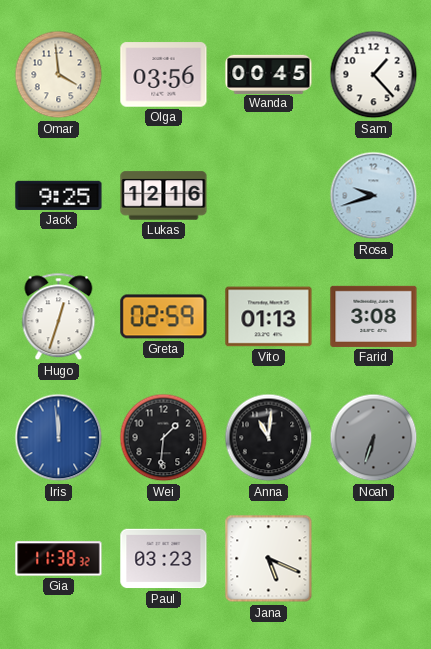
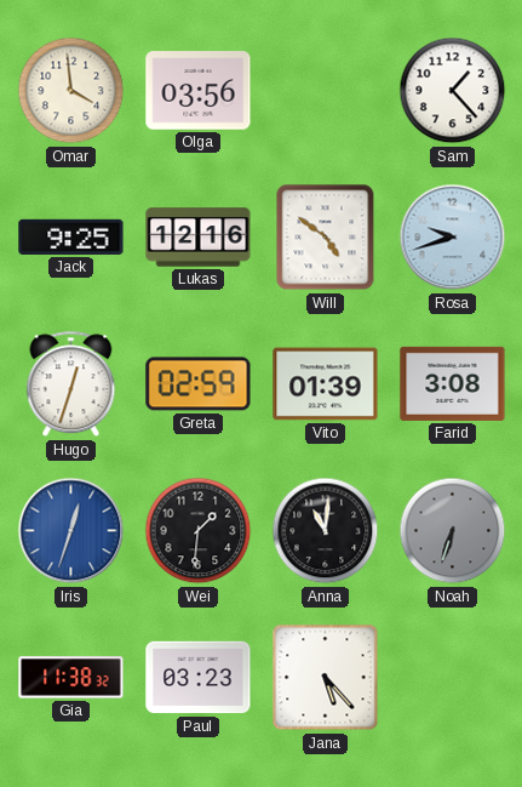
Wanda: 00:45 -> none (269, 74)
Will: none -> 4:51 (326, 238)
Vito: 01:13 -> 01:39 (326, 384)
Iris: 11:59 -> 12:33 (71, 531)
Jana: 5:19 -> 5:23 (326, 678)
